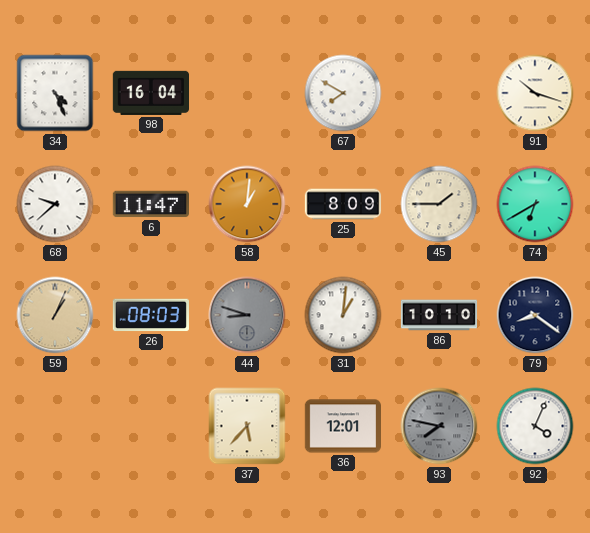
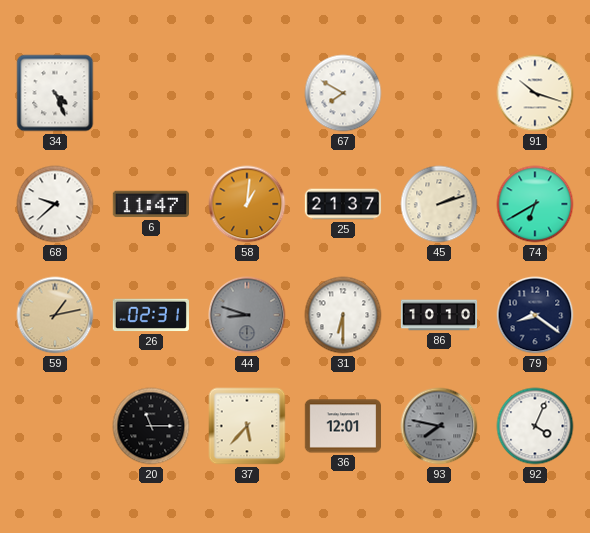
98: 16:04 -> none (150, 93)
25: 8:09 -> 21:37 (343, 204)
45: 1:45 -> 2:12 (439, 204)
59: 1:04 -> 1:13 (55, 315)
26: 08:03 -> 02:31 (151, 315)
31: 1:01 -> 6:30 (343, 315)
20: none -> 11:15 (151, 426)
